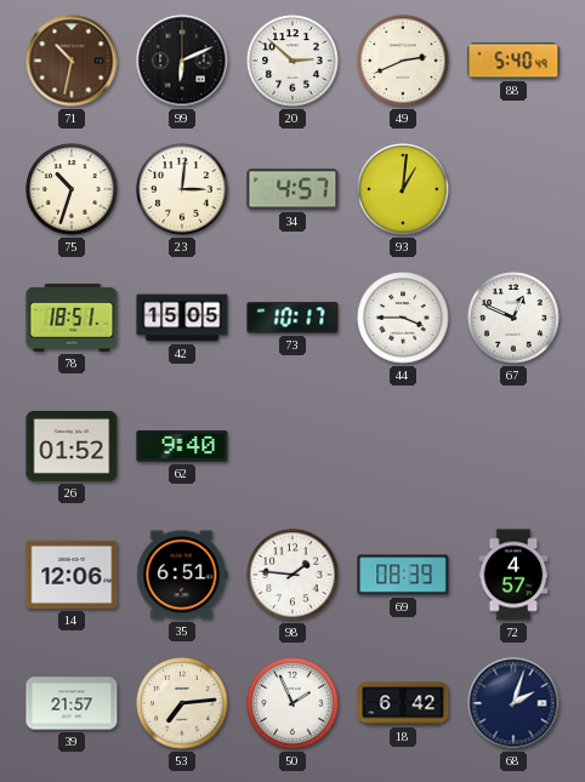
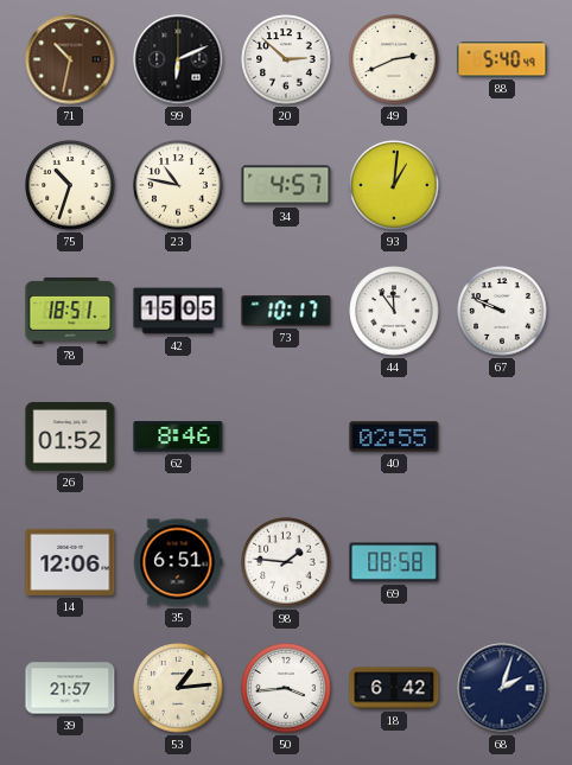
23: 3:01 -> 10:47 (178, 185)
44: 3:45 -> 11:54 (394, 311)
67: 12:49 -> 9:49 (502, 311)
62: 9:40 -> 8:46 (178, 436)
40: none -> 02:55 (394, 436)
69: 08:39 -> 08:58 (394, 562)
72: 4:57 -> none (513, 575)
53: 7:14 -> 1:14 (178, 688)
50: 1:56 -> 3:44 (286, 688)
